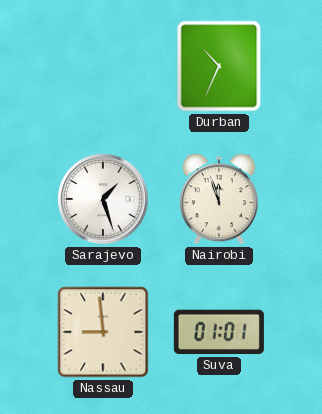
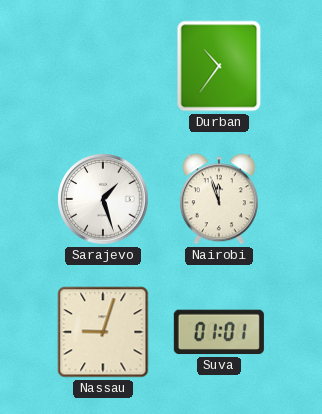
Durban: 10:34 -> 10:36 (219, 66)
Nassau: 8:59 -> 9:03 (103, 332)
